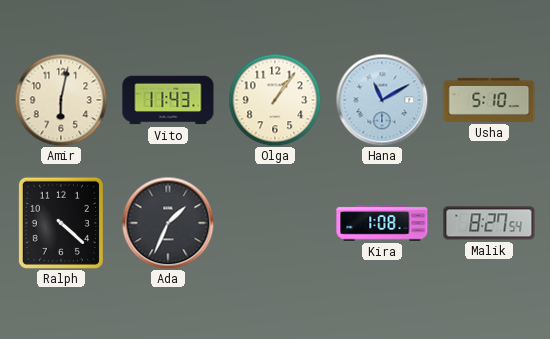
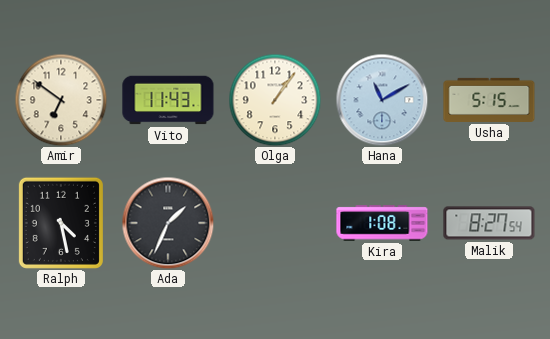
Amir: 6:02 -> 6:51 (61, 100)
Usha: 5:10 -> 5:15 (489, 100)
Ralph: 4:22 -> 4:28 (61, 223)
